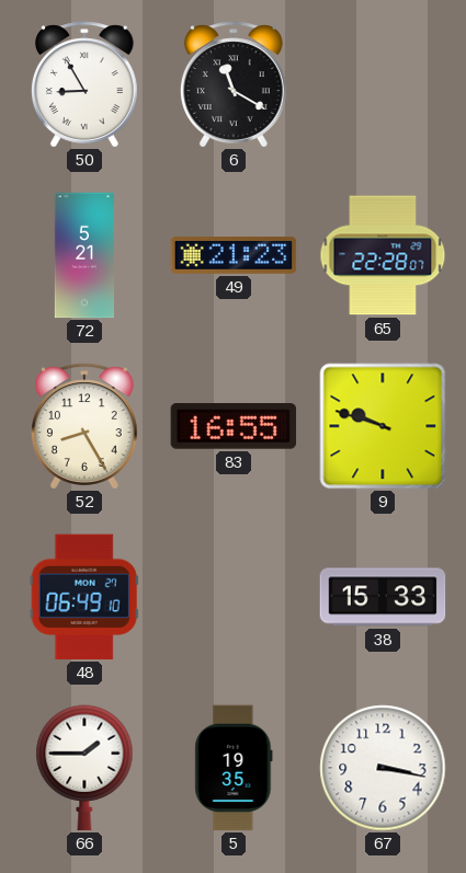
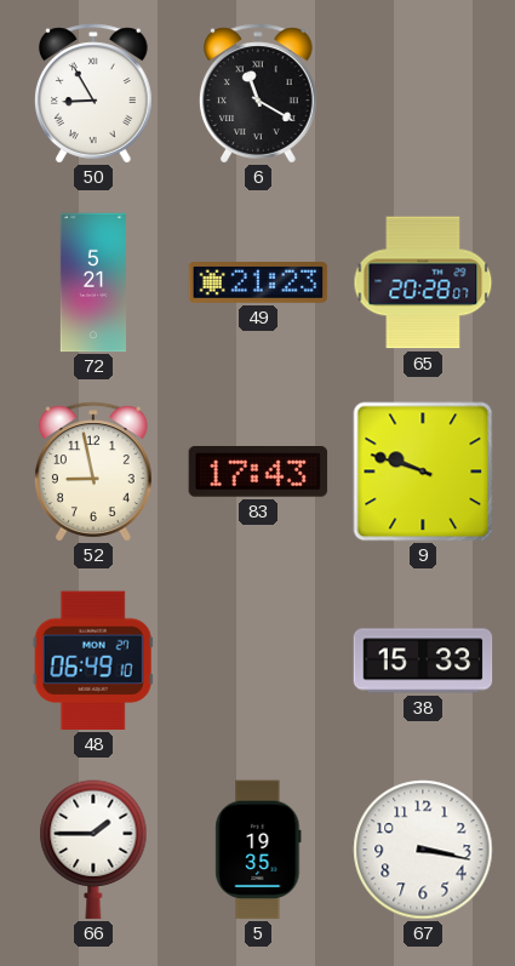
65: 22:28 -> 20:28 (423, 282)
52: 8:25 -> 8:58 (93, 471)
83: 16:55 -> 17:43 (258, 473)
